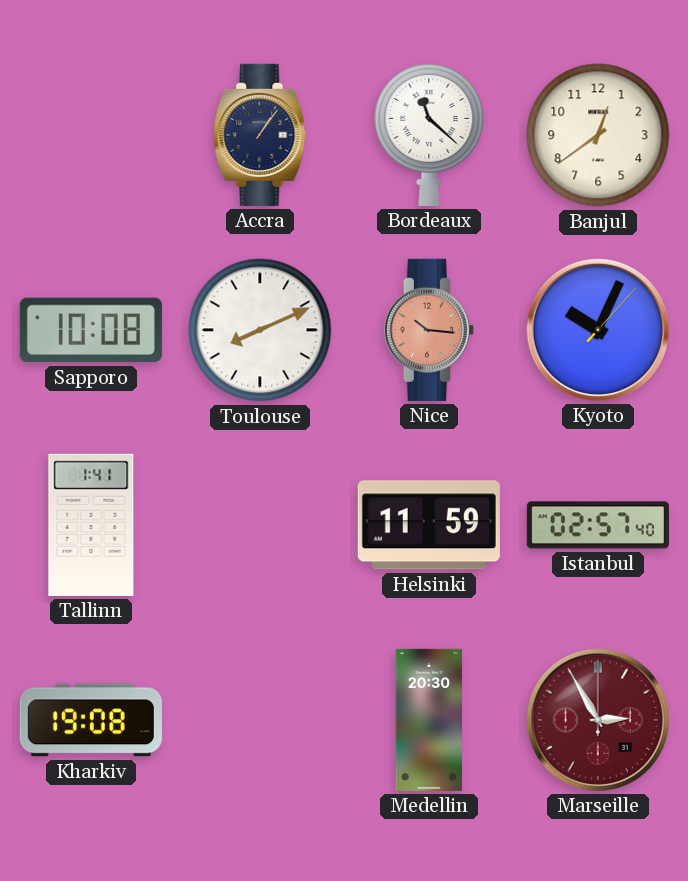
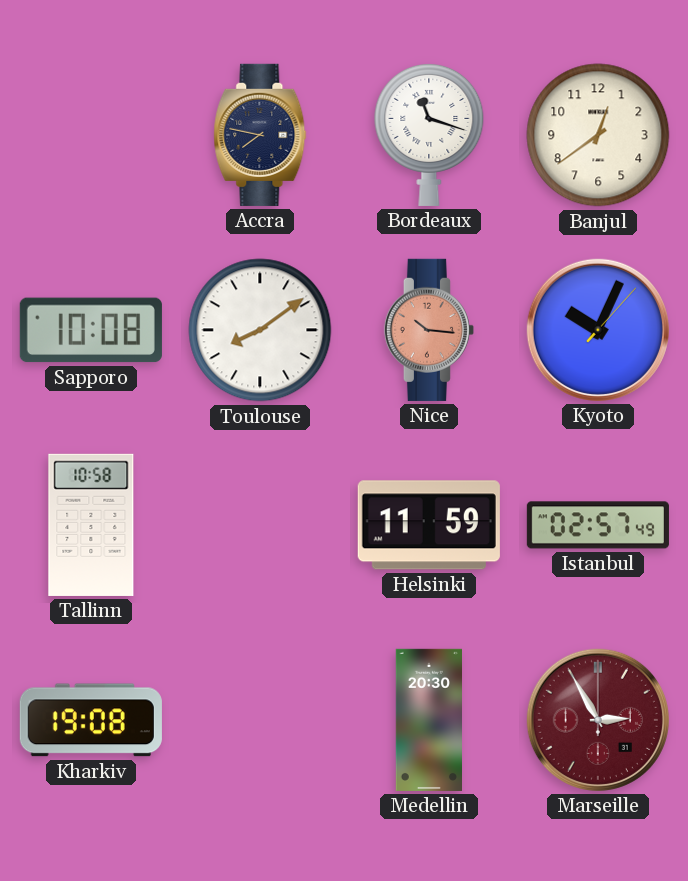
Accra: 1:06 -> 7:47 (260, 135)
Bordeaux: 11:22 -> 11:18 (429, 134)
Toulouse: 8:11 -> 8:09 (260, 330)
Tallinn: 1:41 -> 10:58 (91, 525)
Istanbul: 02:57:40 -> 02:57:49 (598, 525)
